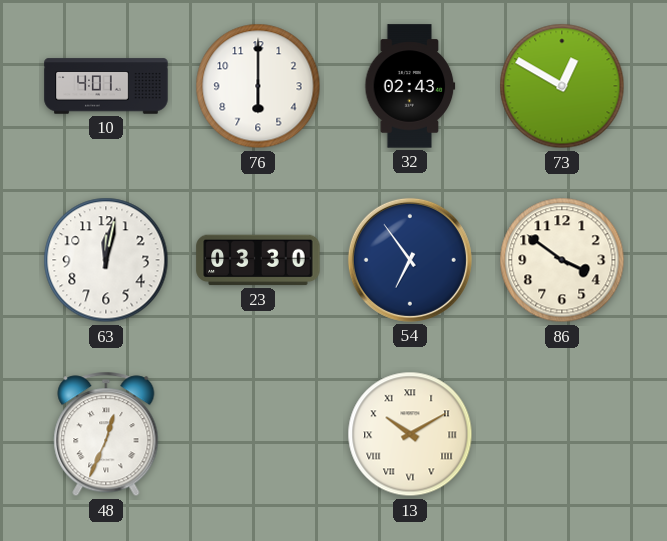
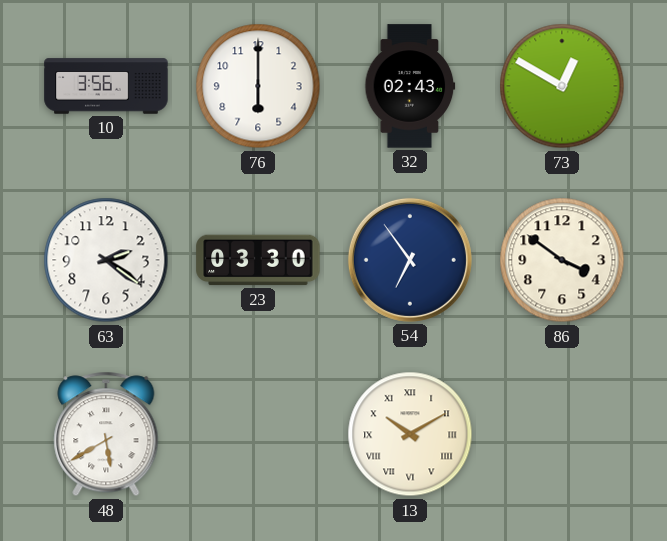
10: 4:01 -> 3:56 (106, 86)
63: 12:02 -> 2:21 (106, 260)
48: 12:34 -> 5:40 (106, 434)
